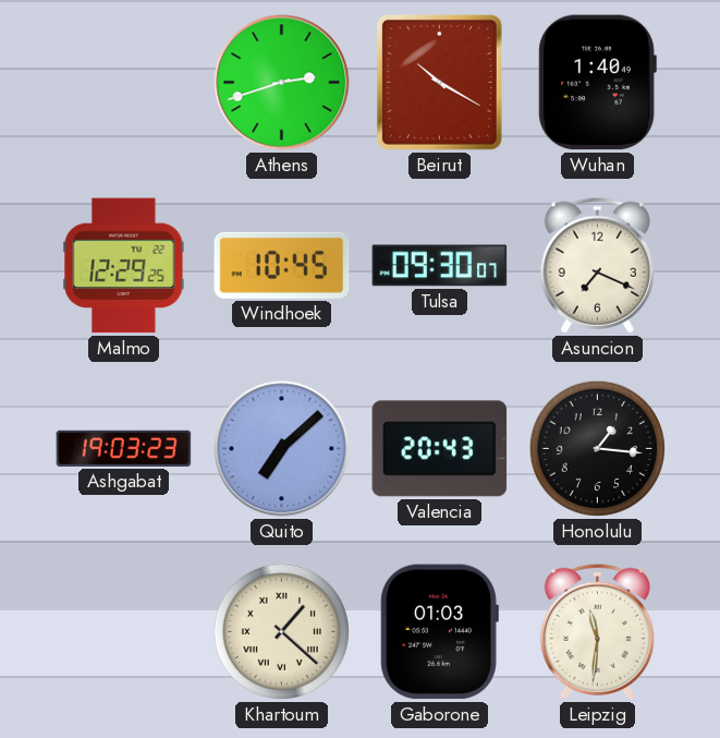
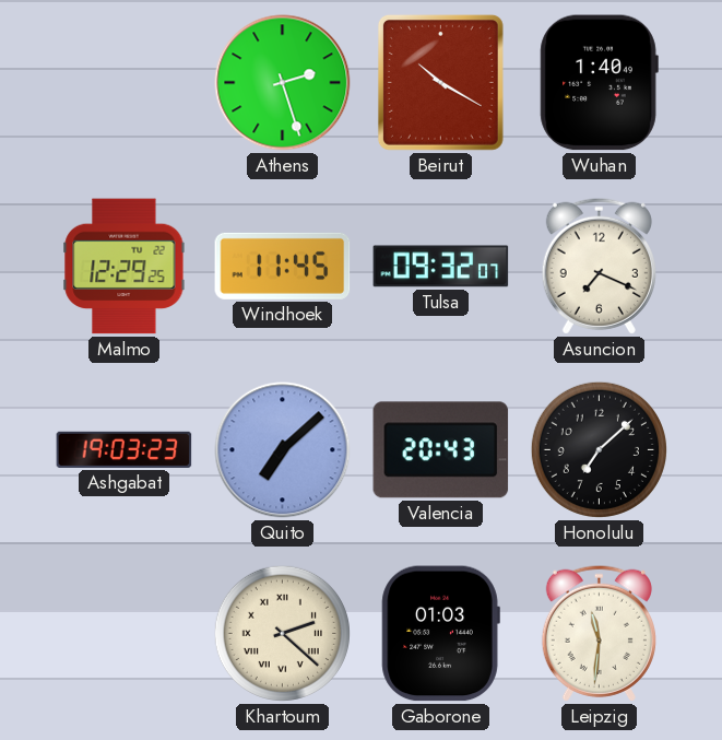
Athens: 2:42 -> 2:27 (283, 83)
Windhoek: 10:45 -> 11:45 (283, 266)
Tulsa: 09:30 -> 09:32 (441, 267)
Honolulu: 1:16 -> 7:08 (599, 449)
Khartoum: 1:22 -> 2:22 (282, 633)
